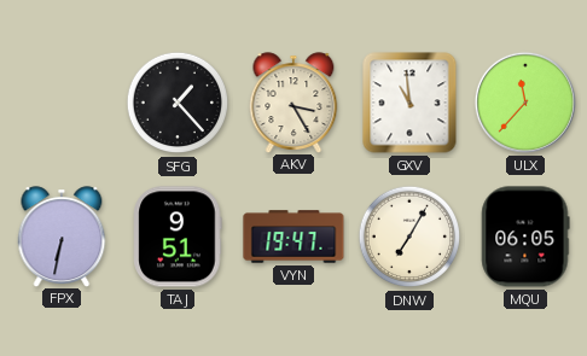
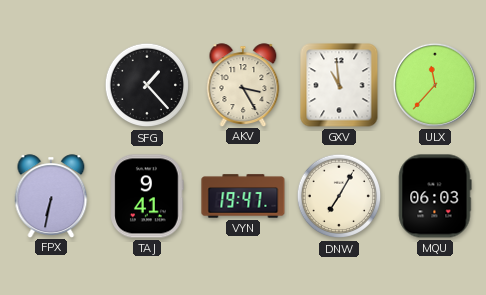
TAJ: 9:51 -> 9:41 (147, 196)
MQU: 06:05 -> 06:03 (435, 196)
